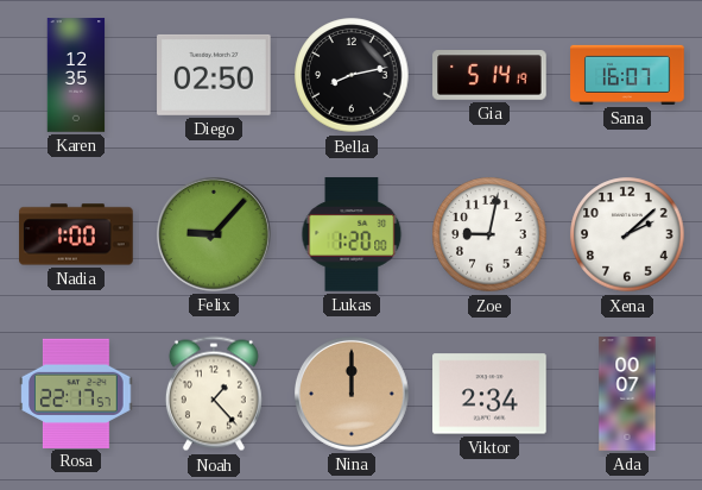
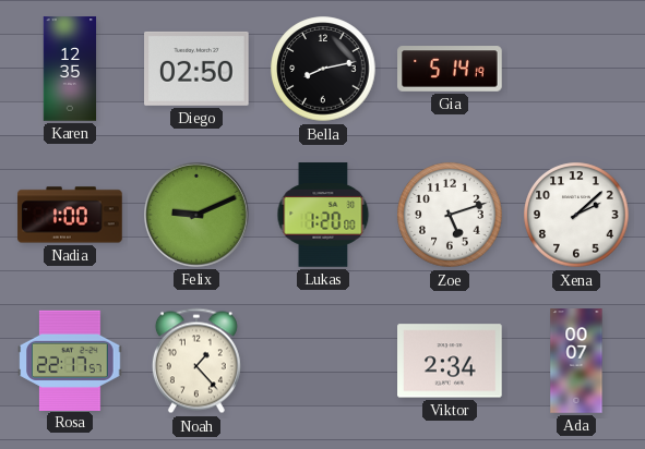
Sana: 16:07 -> none (627, 75)
Felix: 9:07 -> 9:11 (198, 216)
Zoe: 9:02 -> 5:12 (450, 215)
Nina: 12:00 -> none (353, 395)
